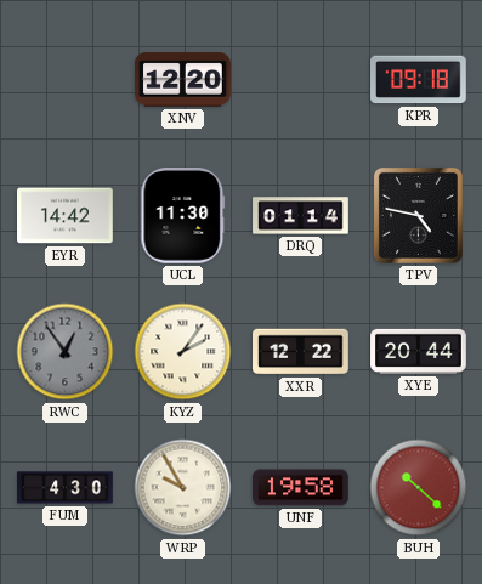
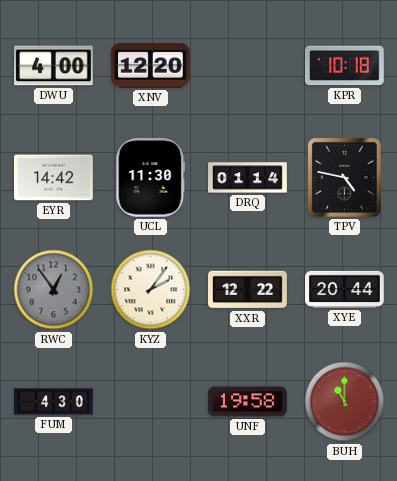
DWU: none -> 4:00 (54, 66)
KPR: 09:18 -> 10:18 (345, 66)
WRP: 9:55 -> none (183, 488)
BUH: 10:22 -> 11:00 (345, 402)
